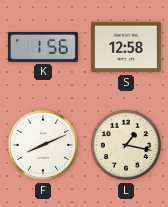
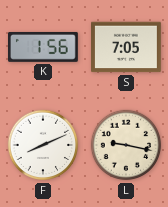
S: 12:58 -> 7:05 (127, 47)
L: 1:17 -> 9:17 (126, 145)
